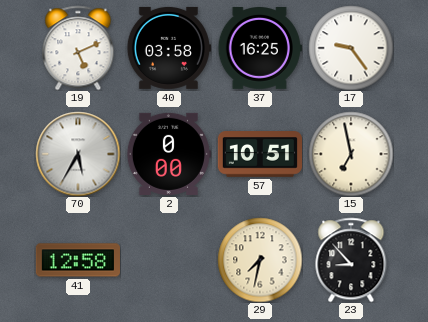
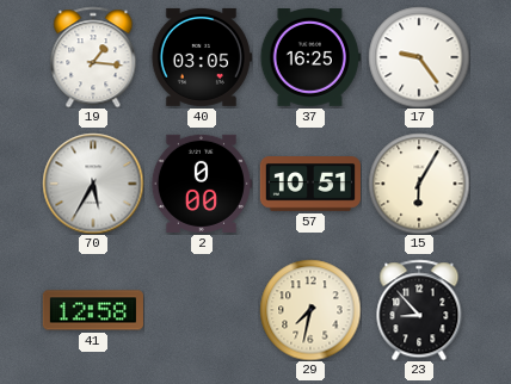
19: 5:11 -> 1:16 (93, 57)
40: 03:58 -> 03:05 (202, 57)
15: 6:58 -> 6:05 (419, 184)
